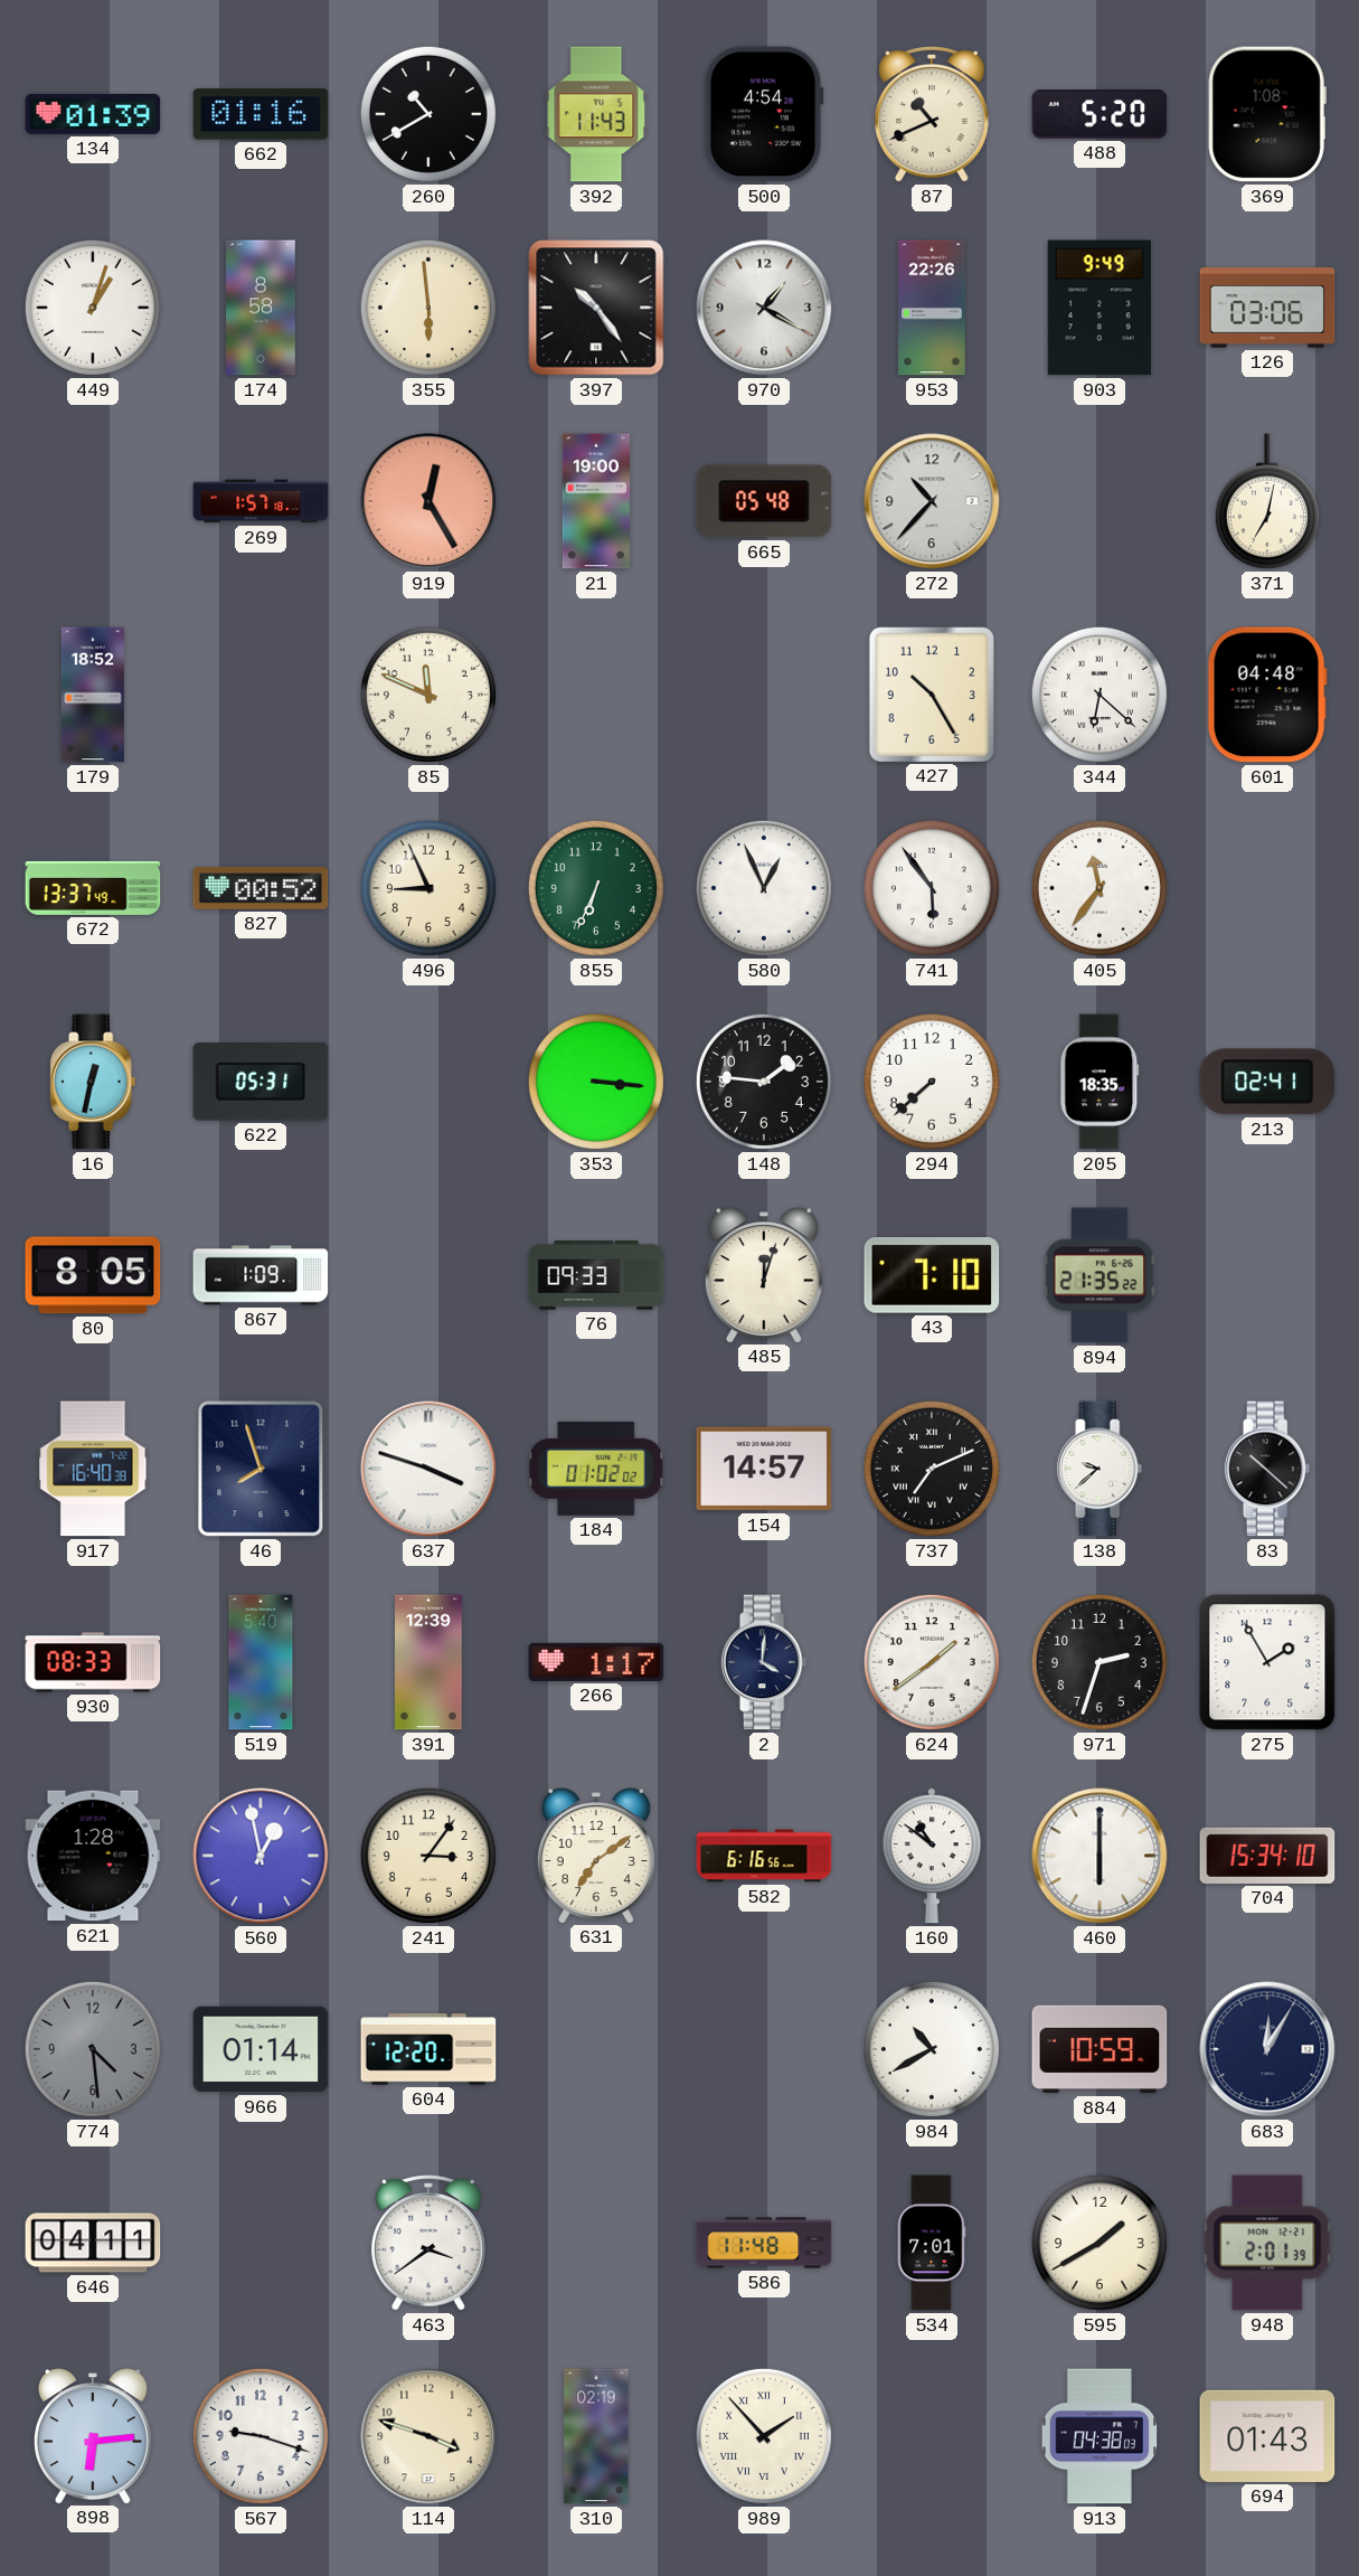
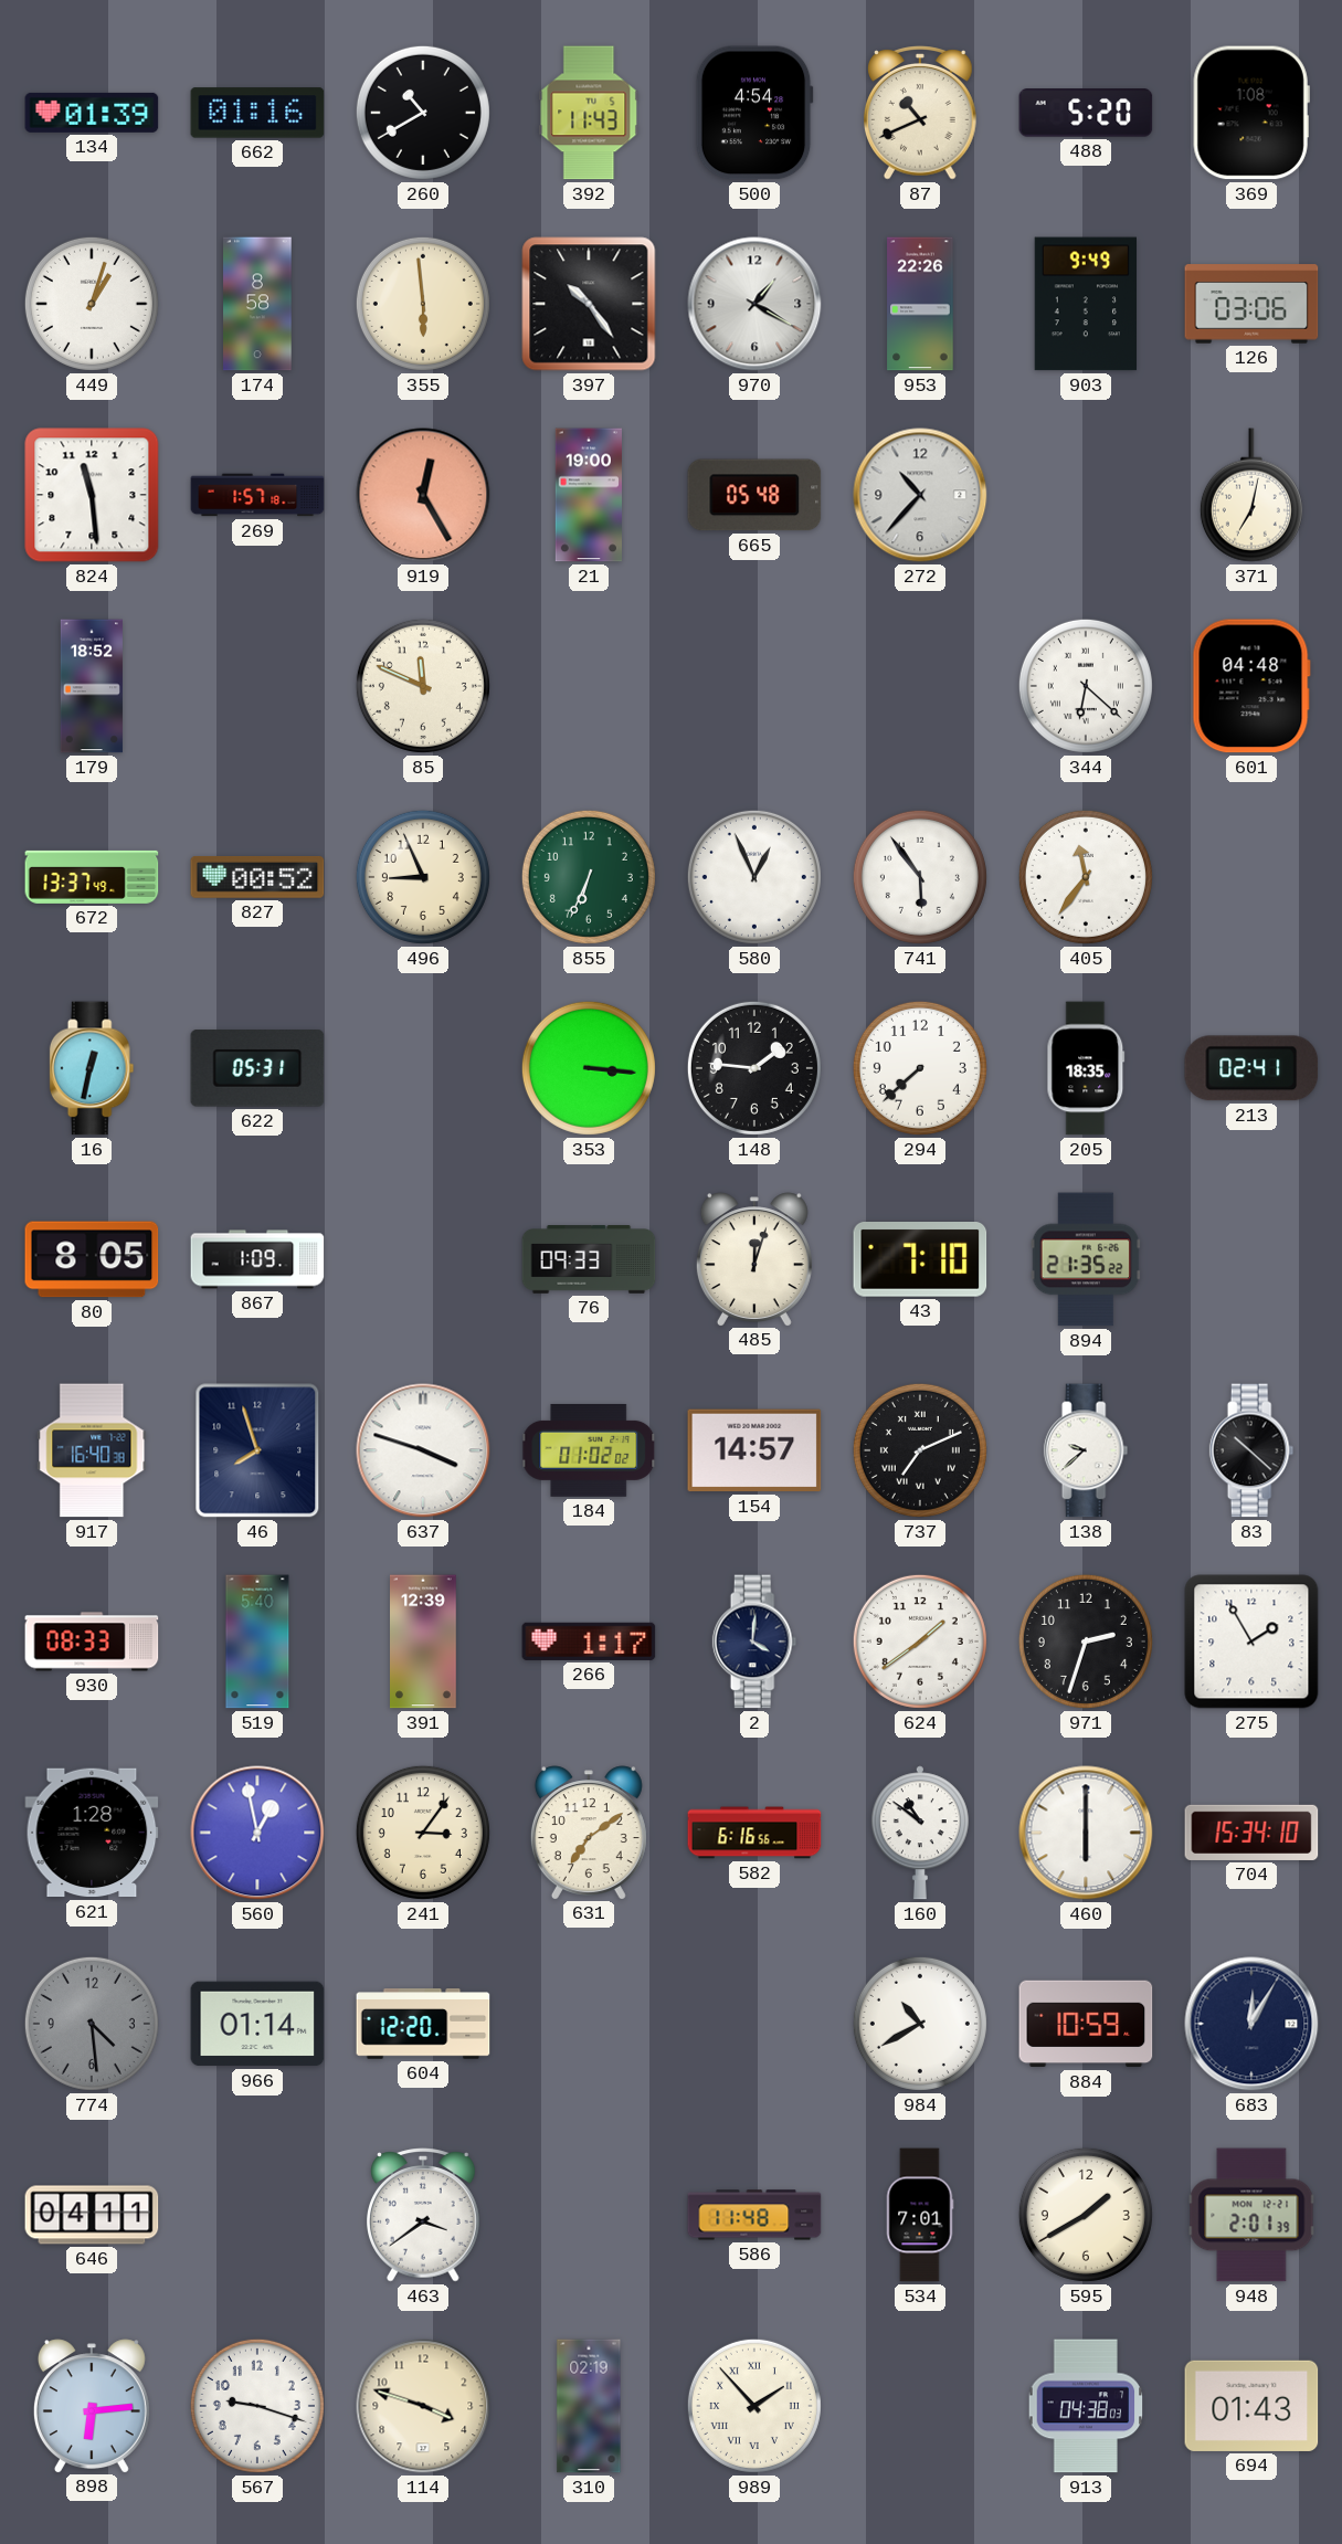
824: none -> 11:29 (92, 495)
427: 10:25 -> none (931, 693)
